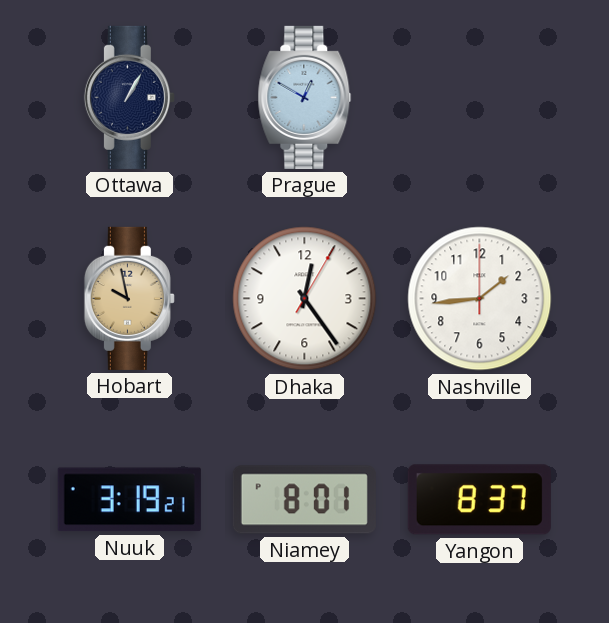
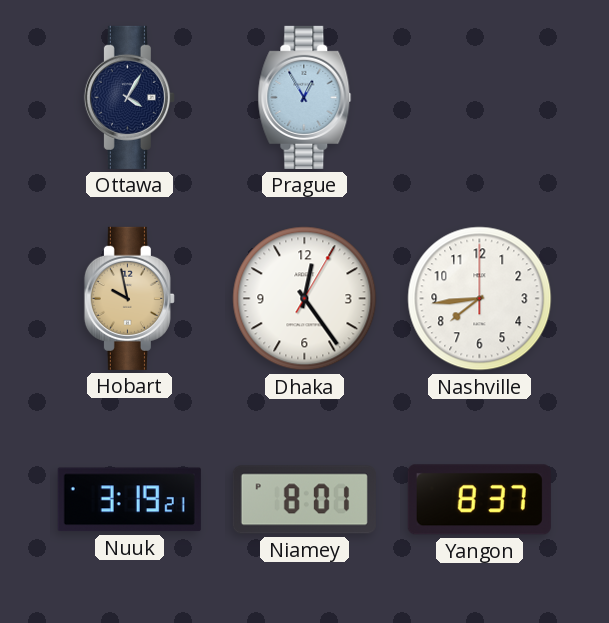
Ottawa: 1:05 -> 4:05 (129, 97)
Prague: 12:50 -> 12:55 (305, 97)
Nashville: 1:44 -> 7:44 (480, 299)
